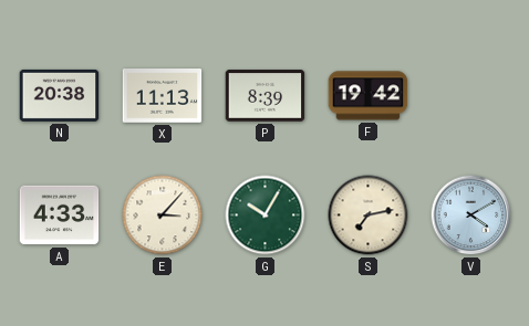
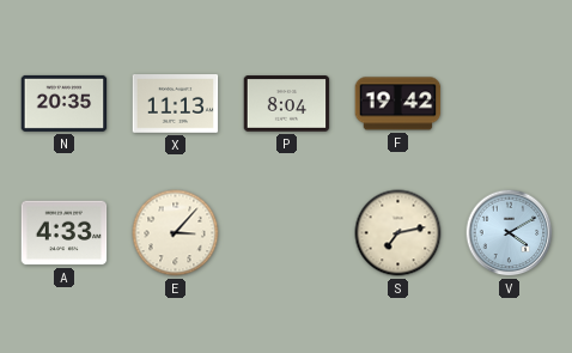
N: 20:38 -> 20:35 (65, 103)
P: 8:39 -> 8:04 (287, 104)
G: 10:05 -> none (266, 215)
